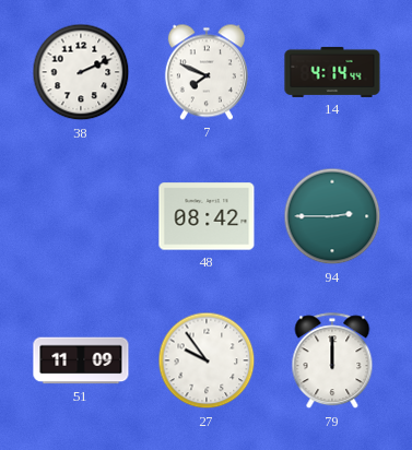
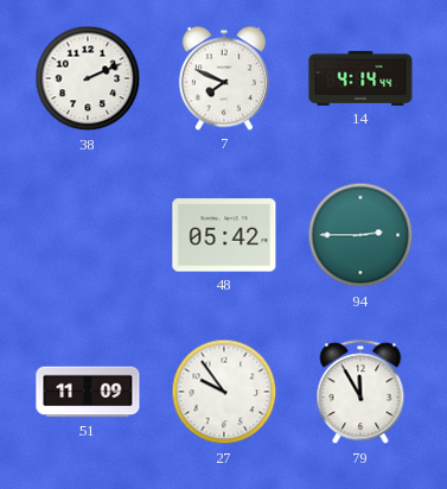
48: 08:42 -> 05:42 (224, 235)
79: 12:00 -> 11:55 (360, 393)
